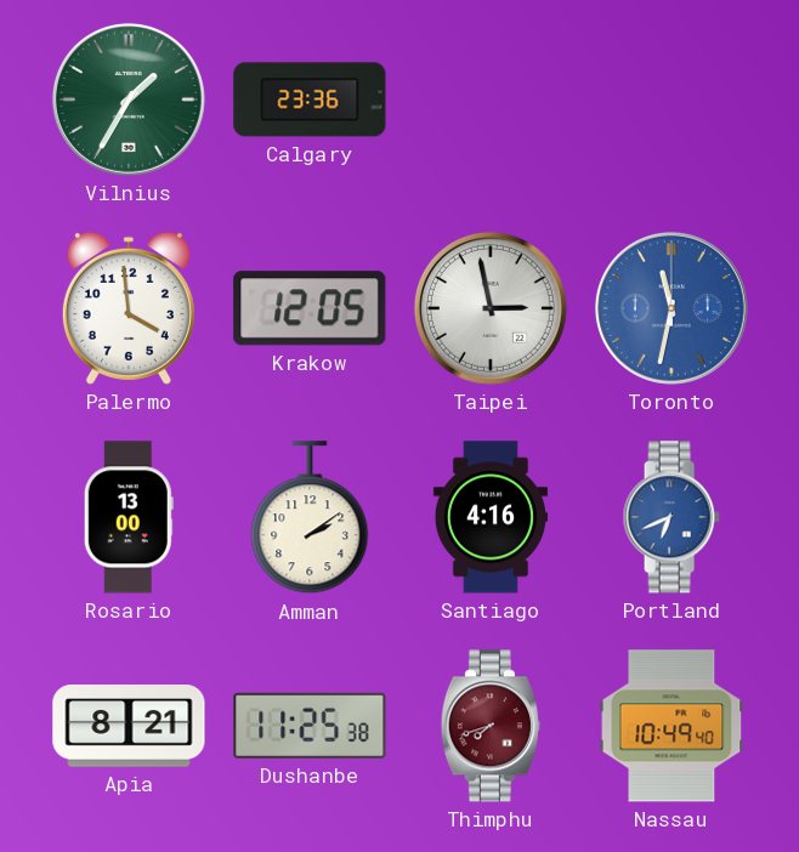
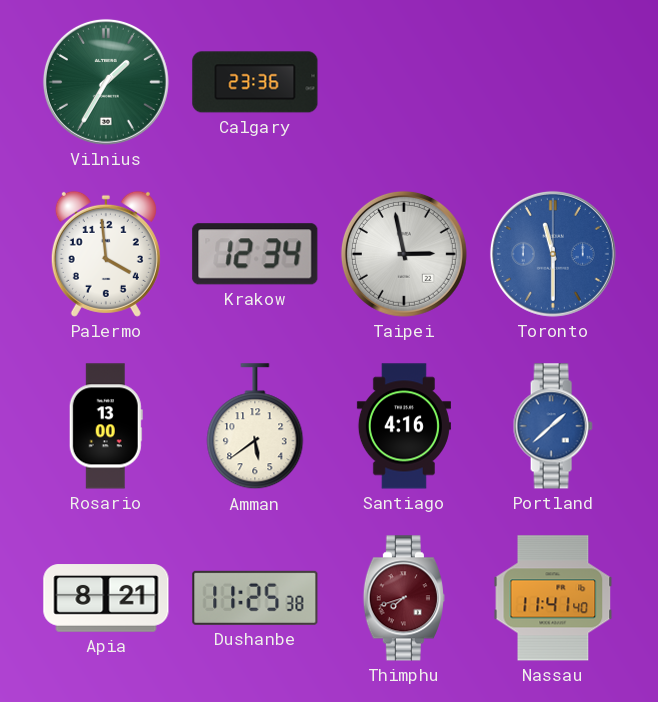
Krakow: 12:05 -> 12:34 (255, 254)
Toronto: 11:32 -> 11:30 (553, 254)
Amman: 2:09 -> 5:39 (255, 427)
Portland: 6:41 -> 1:38 (553, 426)
Nassau: 10:49 -> 11:41 (553, 598)
